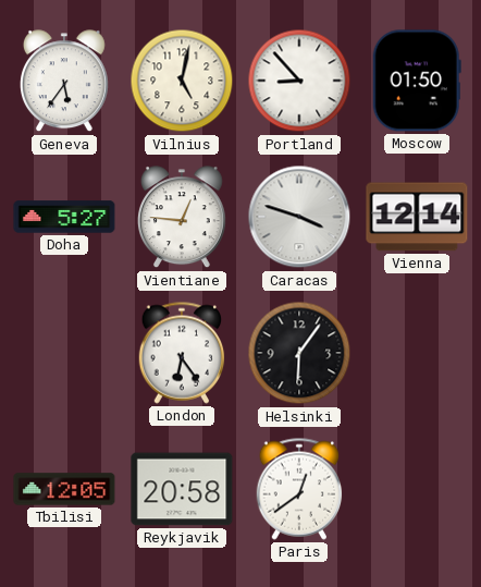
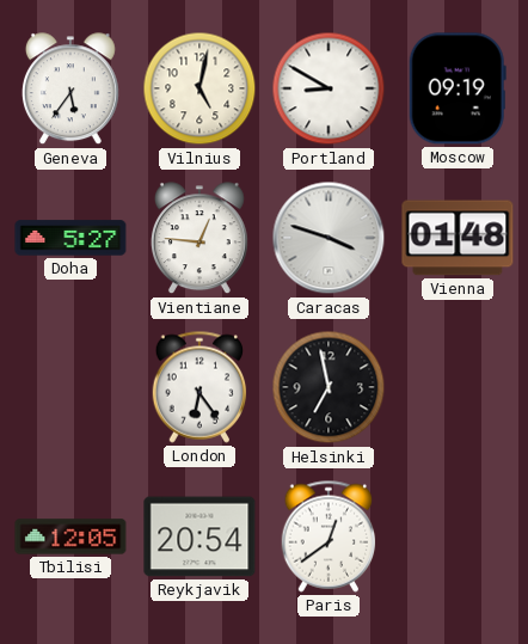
Portland: 8:53 -> 8:50 (329, 88)
Moscow: 01:50 -> 09:19 (458, 88)
Vienna: 12:14 -> 01:48 (458, 238)
Helsinki: 6:06 -> 6:58 (329, 387)
Reykjavik: 20:58 -> 20:54 (199, 536)
